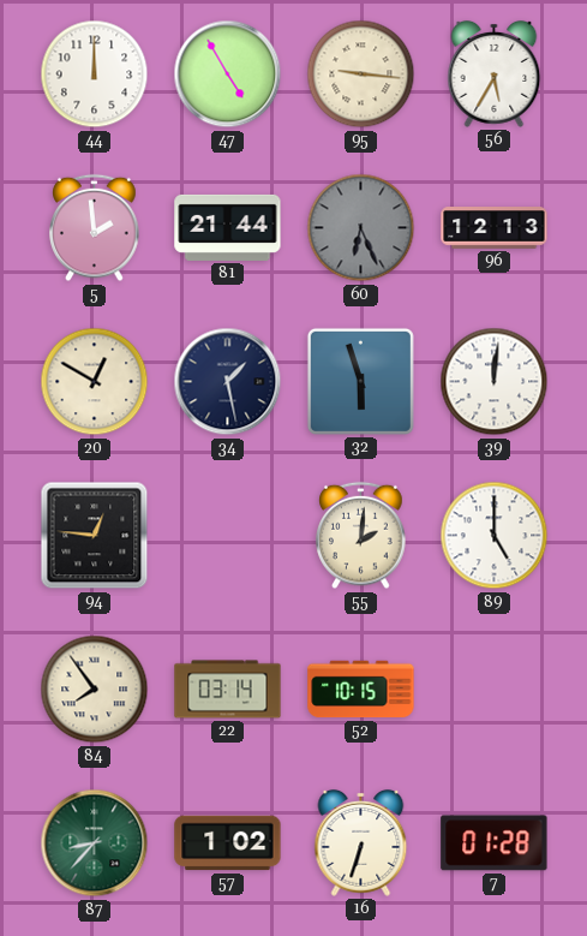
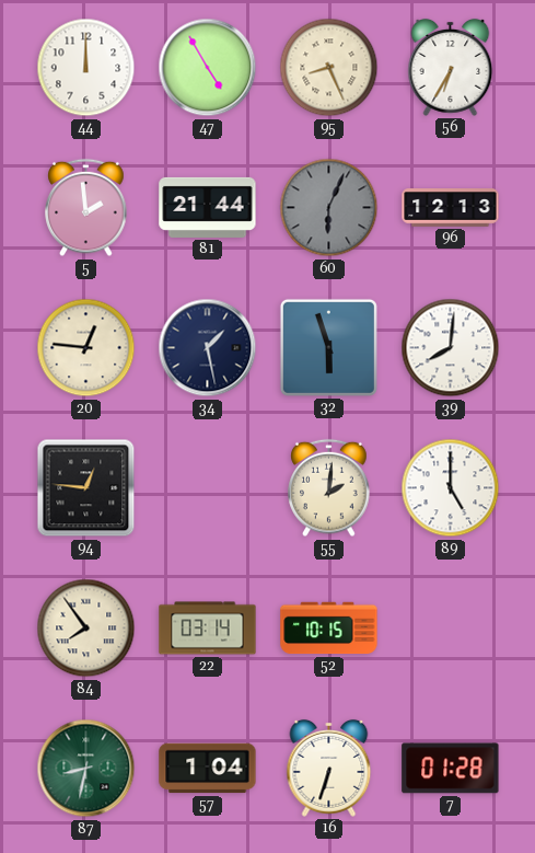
95: 9:16 -> 8:26 (329, 68)
56: 5:35 -> 6:35 (451, 67)
60: 6:26 -> 6:04 (329, 208)
20: 12:50 -> 12:46 (86, 348)
39: 12:01 -> 8:01 (451, 348)
87: 8:37 -> 8:32 (86, 769)
57: 1:02 -> 1:04 (208, 769)
